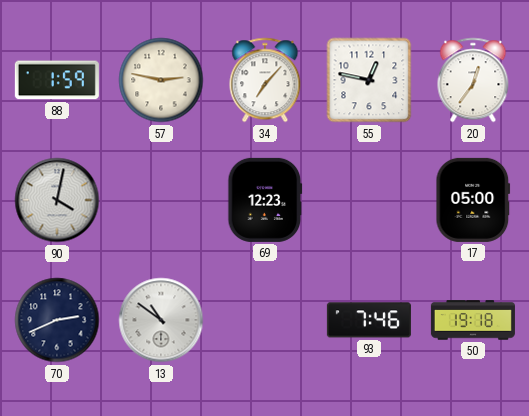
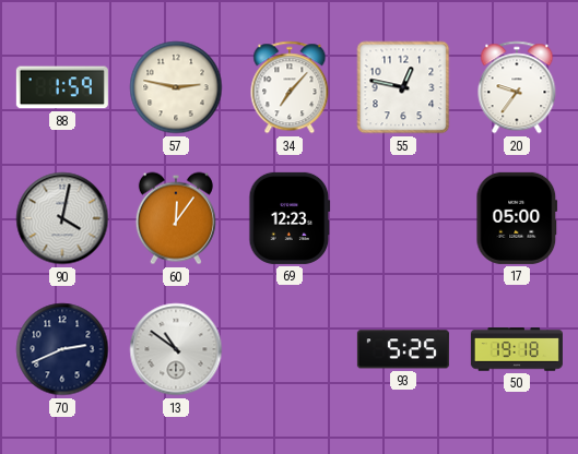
20: 12:36 -> 9:36 (517, 87)
60: none -> 12:06 (176, 218)
93: 7:46 -> 5:25 (403, 349)
